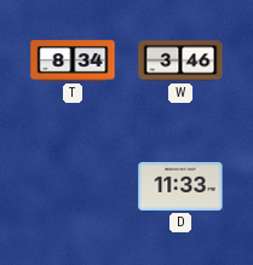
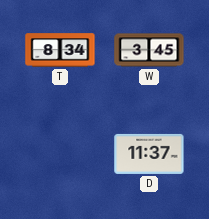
W: 3:46 -> 3:45 (149, 50)
D: 11:33 -> 11:37 (149, 154)
